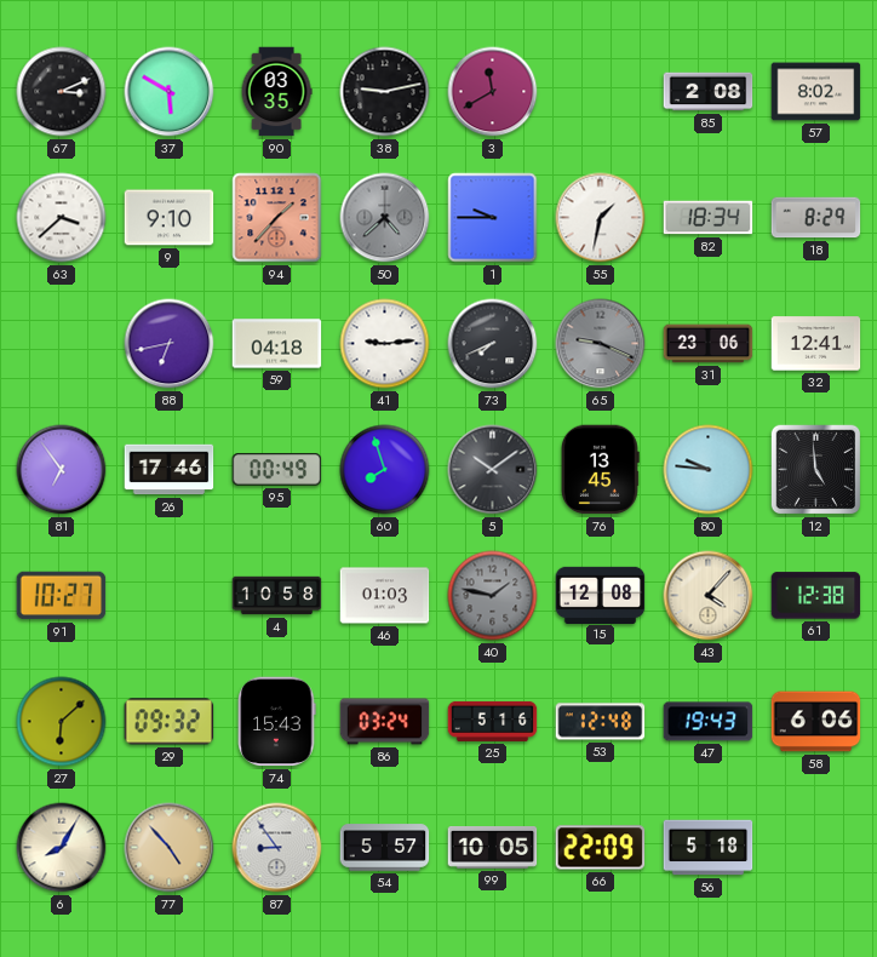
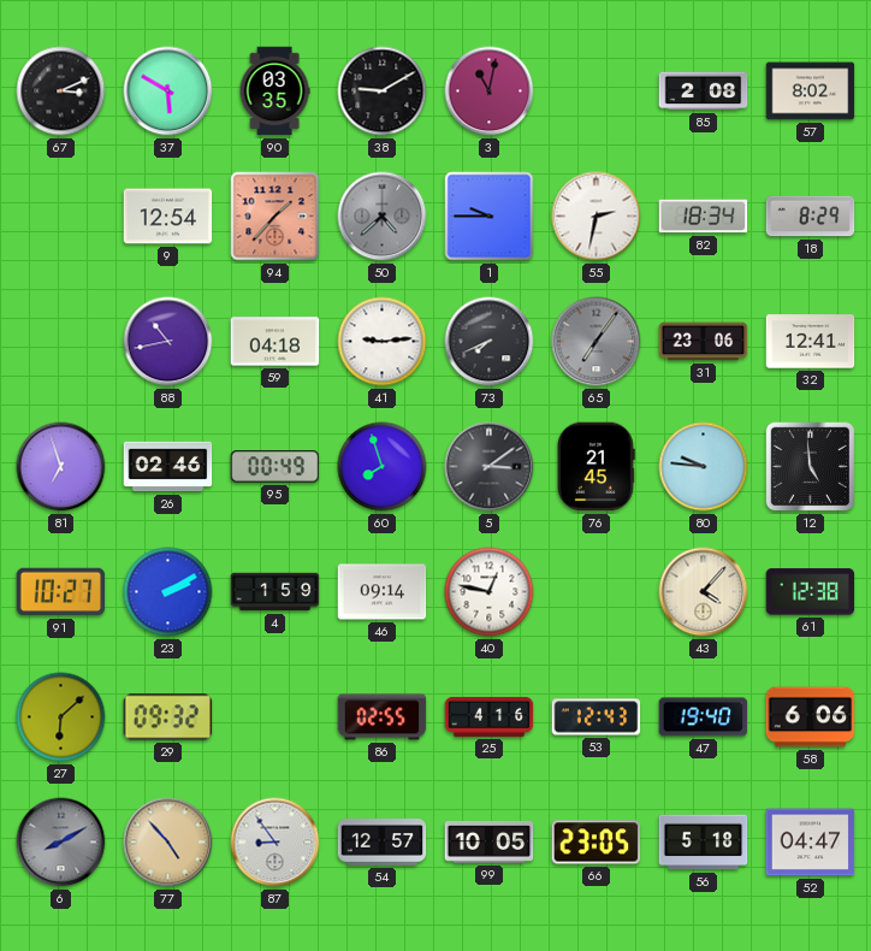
38: 9:13 -> 9:10 (383, 91)
3: 11:40 -> 11:02 (490, 91)
63: 3:38 -> none (62, 218)
9: 9:10 -> 12:54 (168, 217)
55: 1:32 -> 2:32 (597, 217)
88: 6:43 -> 10:43 (168, 342)
65: 9:19 -> 7:06 (597, 342)
81: 6:54 -> 6:57 (61, 467)
26: 17:46 -> 02:46 (168, 467)
5: 10:09 -> 3:09 (490, 467)
76: 13:45 -> 21:45 (597, 467)
23: none -> 2:10 (168, 592)
4: 10:58 -> 1:59 (275, 592)
46: 01:03 -> 09:14 (383, 592)
40: 1:47 -> 12:47 (490, 592)
40 dial: grey -> white (490, 592)
15: 12:08 -> none (601, 595)
74: 15:43 -> none (277, 722)
86: 03:24 -> 02:55 (383, 717)
25: 5:16 -> 4:16 (490, 716)
53: 12:48 -> 12:43 (597, 717)
47: 19:43 -> 19:40 (704, 717)
6: 8:05 -> 8:10 (61, 843)
6 dial: cream -> grey (61, 843)
54: 5:57 -> 12:57 (383, 843)
66: 22:09 -> 23:05 (597, 843)
52: none -> 04:47 (811, 843)
